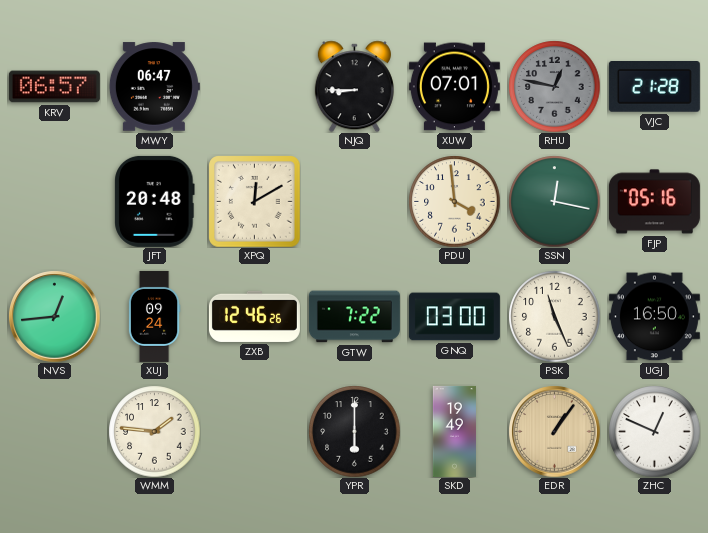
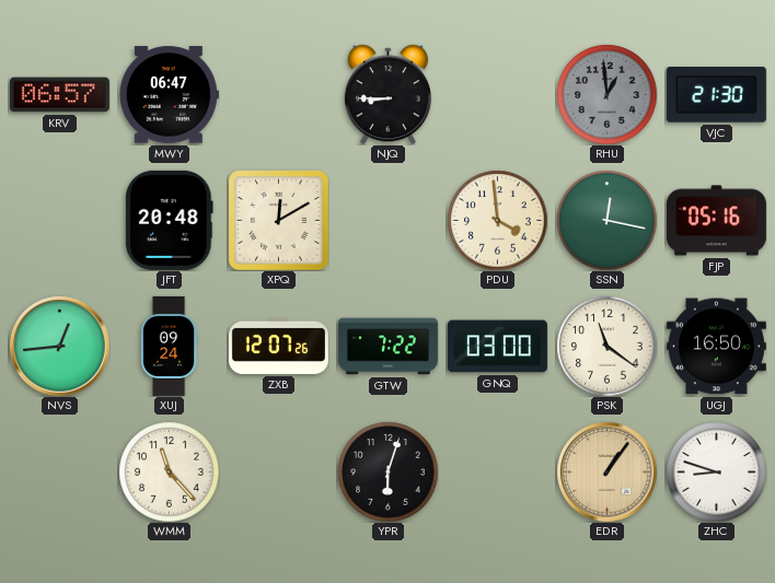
XUW: 07:01 -> none (454, 87)
RHU: 12:47 -> 12:59 (606, 94)
VJC: 21:28 -> 21:30 (716, 95)
ZXB: 12:46 -> 12:07 (278, 346)
PSK: 11:26 -> 11:21 (606, 346)
WMM: 1:46 -> 11:23 (169, 471)
YPR: 6:00 -> 6:03 (387, 471)
SKD: 19:49 -> none (454, 431)
ZHC: 12:49 -> 8:48 (716, 471)
